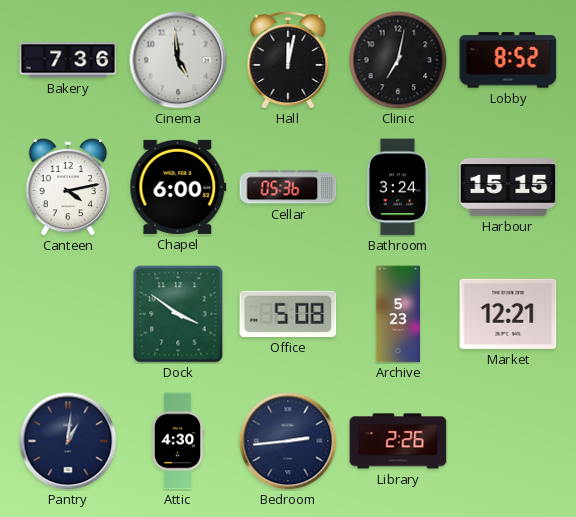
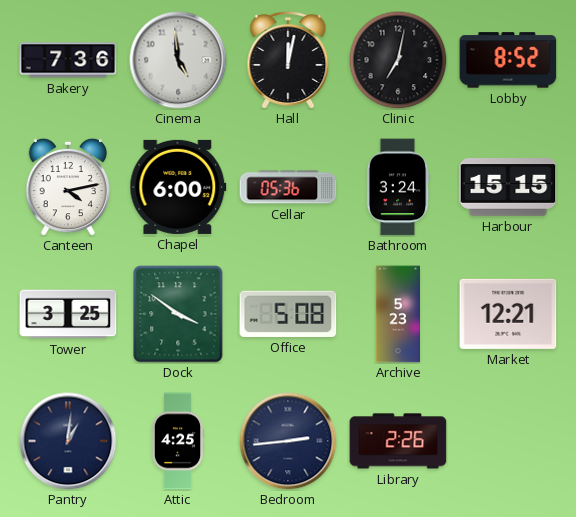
Tower: none -> 3:25 (68, 314)
Attic: 4:30 -> 4:25 (178, 441)
